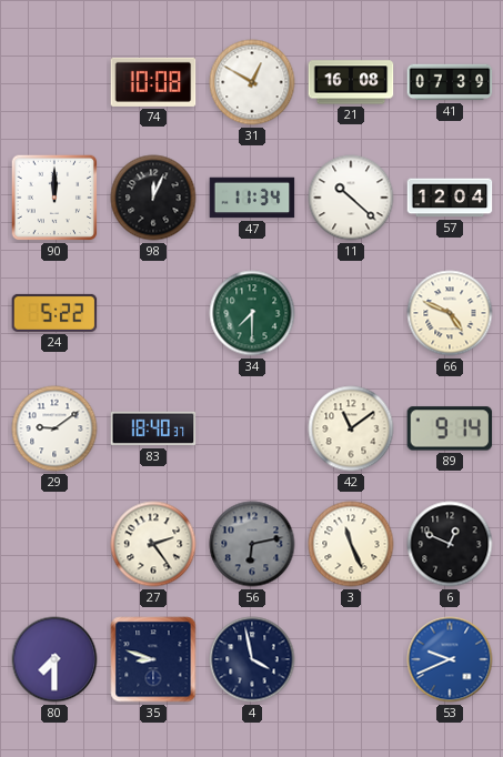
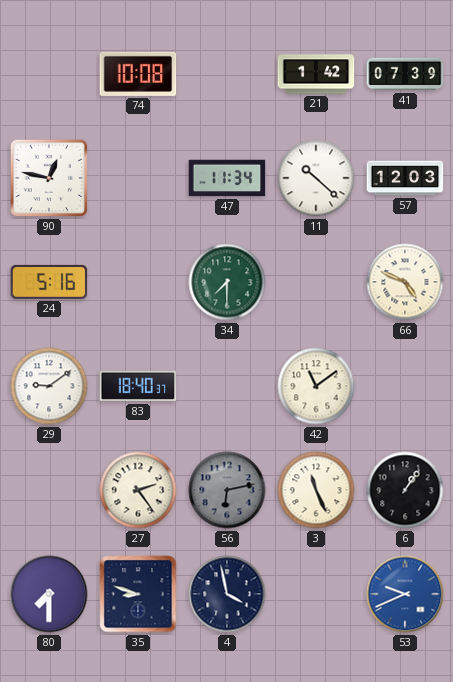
31: 12:50 -> none (252, 82)
21: 16:08 -> 1:42 (316, 74)
90: 12:00 -> 12:47 (49, 178)
98: 12:04 -> none (153, 198)
57: 12:04 -> 12:03 (405, 178)
24: 5:22 -> 5:16 (49, 282)
89: 9:14 -> none (450, 428)
6: 12:49 -> 1:06 (405, 490)
